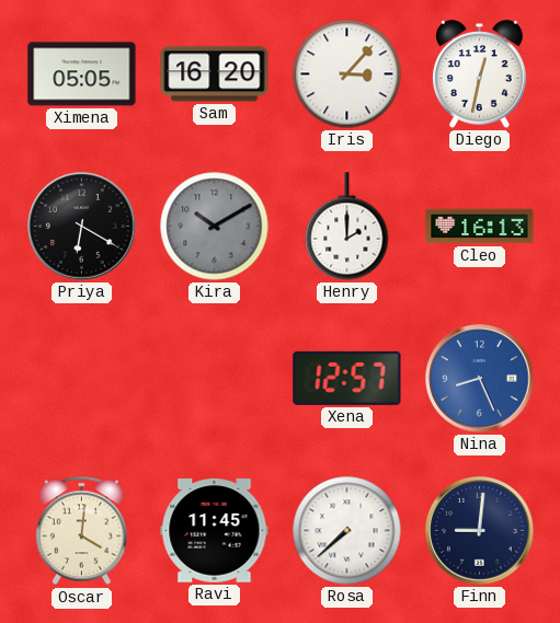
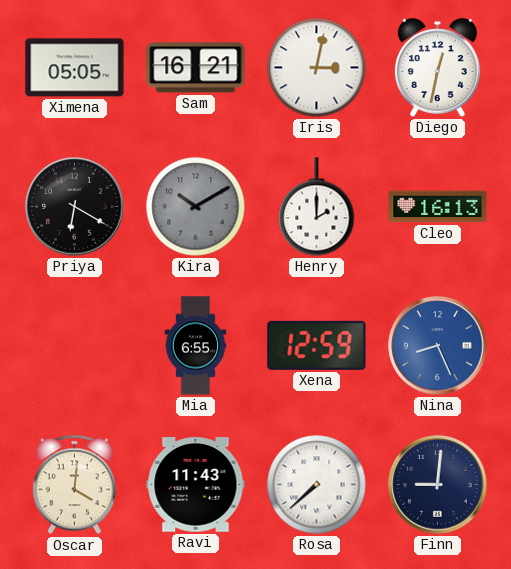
Sam: 16:20 -> 16:21 (196, 68)
Iris: 3:07 -> 3:02 (317, 68)
Mia: none -> 6:55 (196, 346)
Xena: 12:57 -> 12:59 (317, 345)
Ravi: 11:45 -> 11:43 (196, 485)
